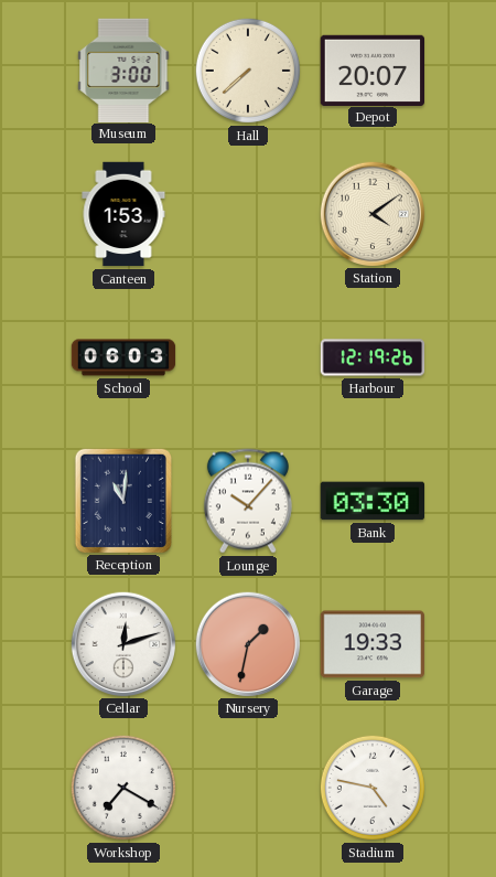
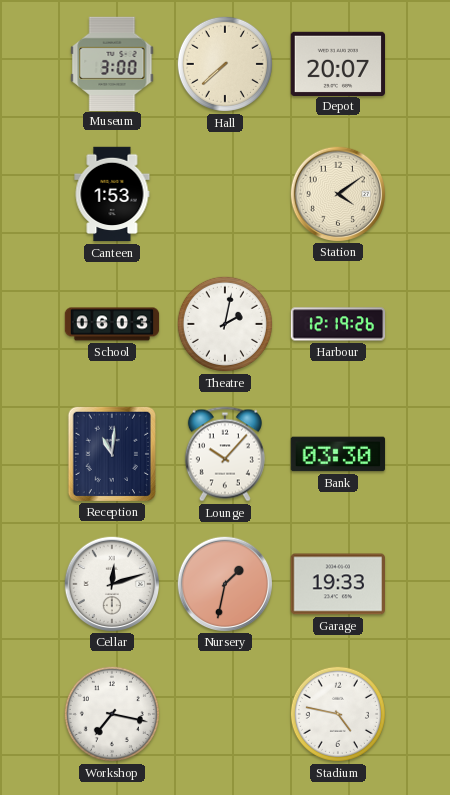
Theatre: none -> 2:02 (225, 324)
Workshop: 7:20 -> 7:17 (112, 714)
